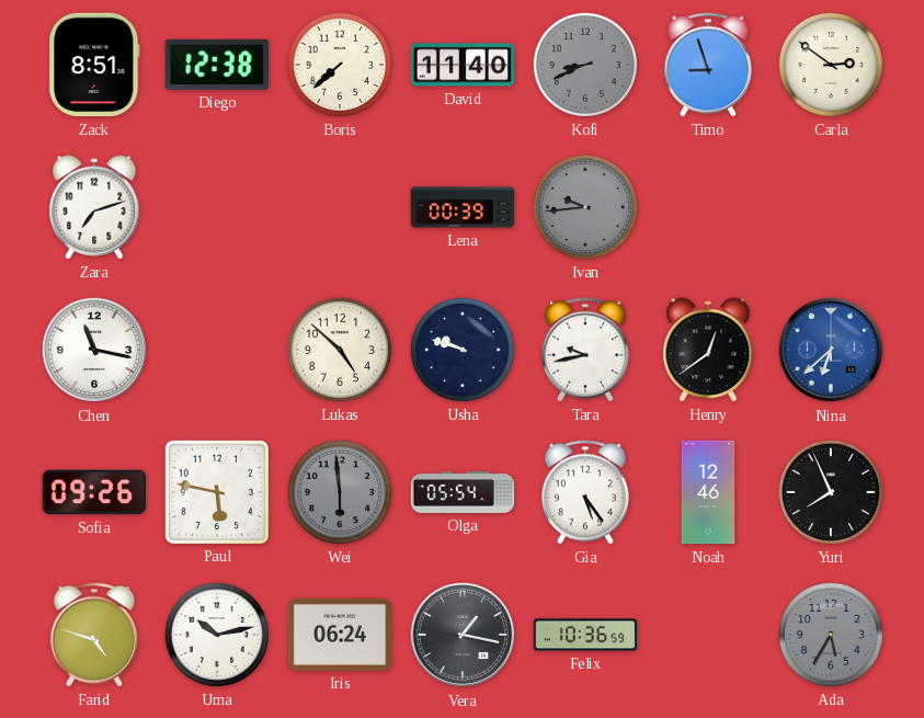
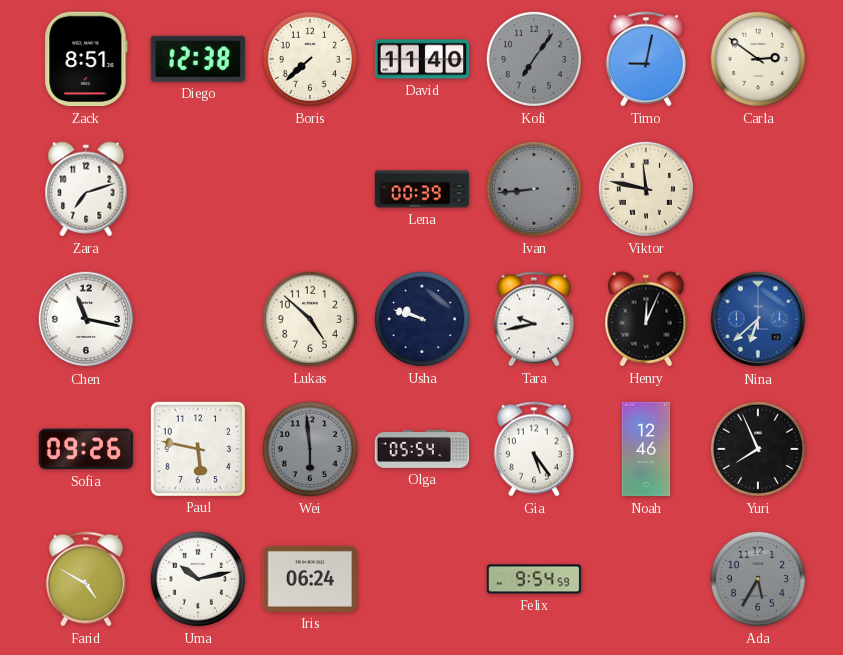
Kofi: 8:41 -> 7:06 (534, 59)
Timo: 8:57 -> 9:02 (646, 59)
Ivan: 9:44 -> 8:44 (534, 189)
Viktor: none -> 11:47 (646, 189)
Henry: 12:39 -> 12:04 (646, 319)
Farid: 4:48 -> 4:50 (86, 579)
Vera: 1:17 -> none (463, 635)
Felix: 10:36 -> 9:54 (534, 579)
